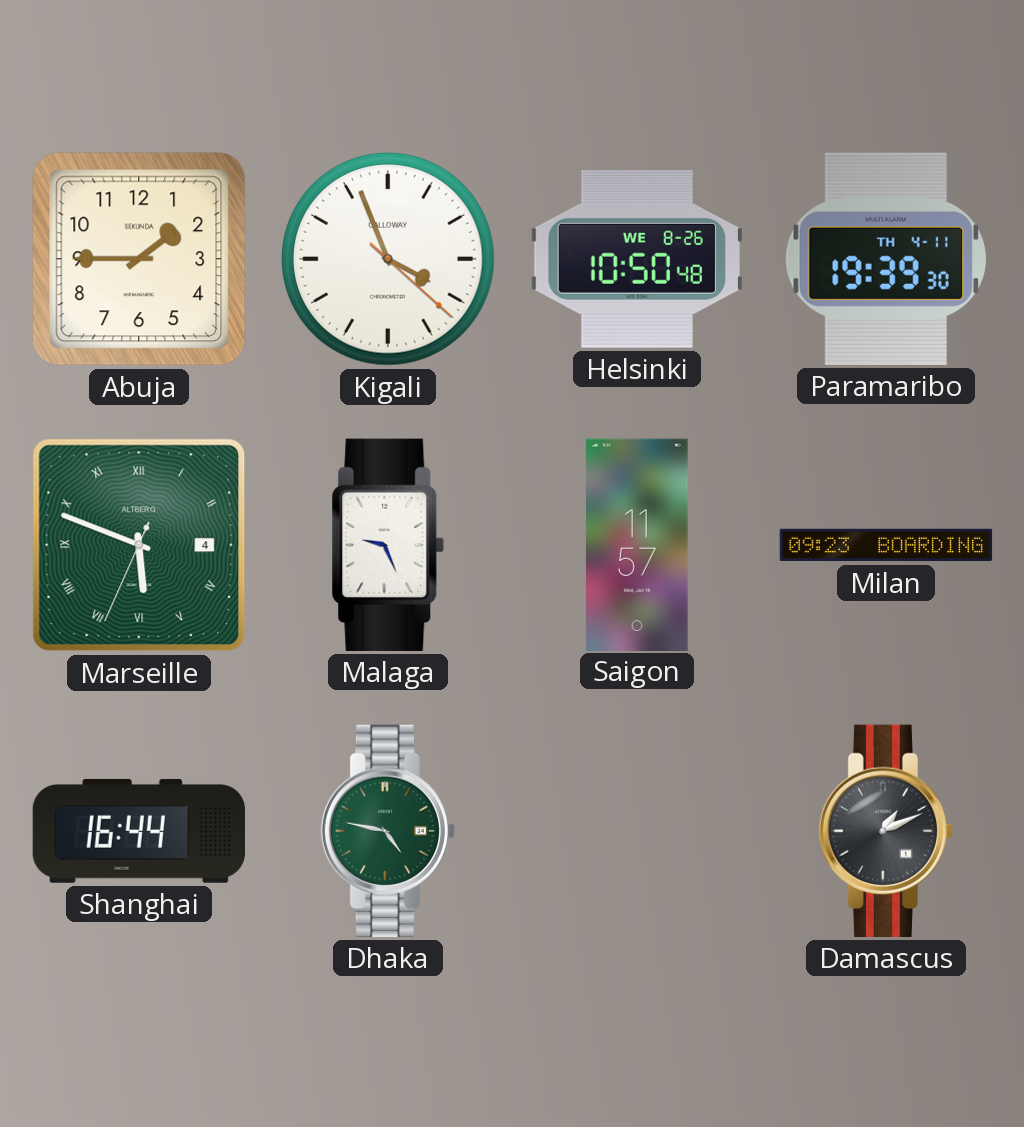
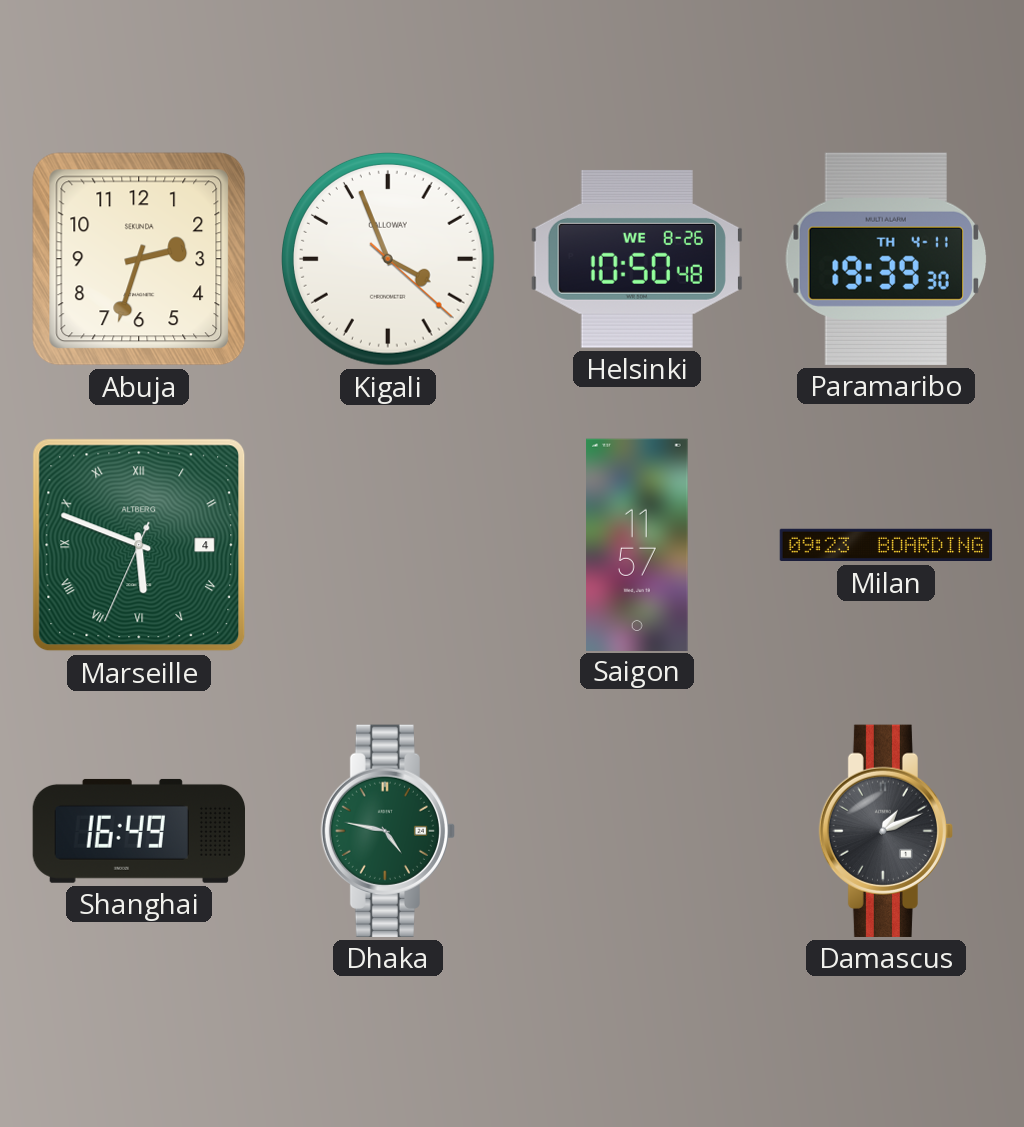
Abuja: 1:45 -> 2:33 (139, 259)
Malaga: 9:26 -> none (388, 545)
Shanghai: 16:44 -> 16:49 (138, 831)
